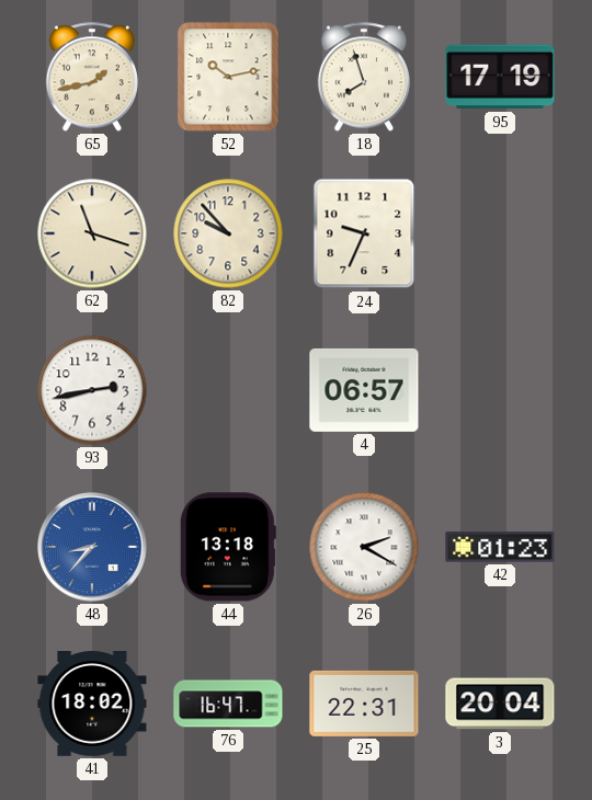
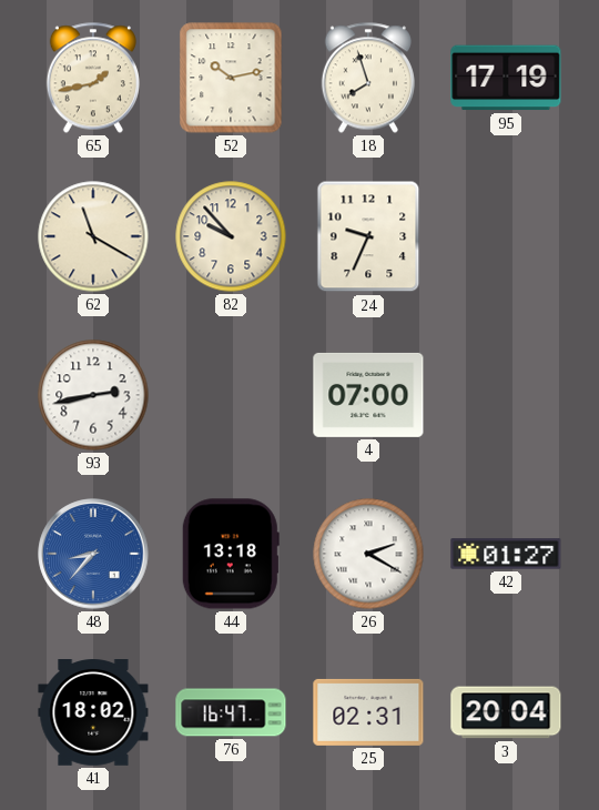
62: 11:18 -> 11:20 (93, 236)
4: 06:57 -> 07:00 (368, 395)
42: 01:23 -> 01:27 (506, 554)
25: 22:31 -> 02:31 (368, 712)
